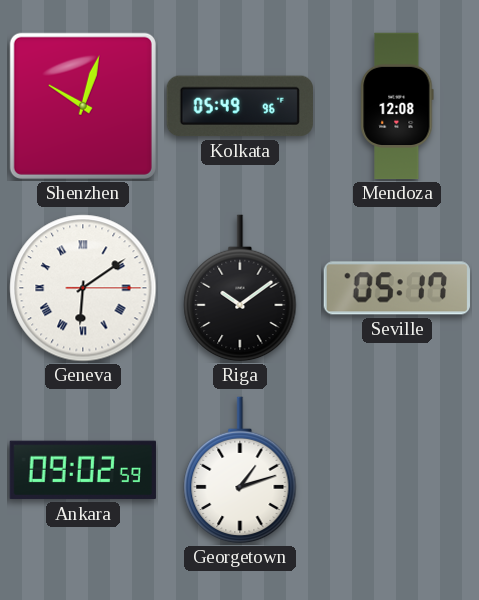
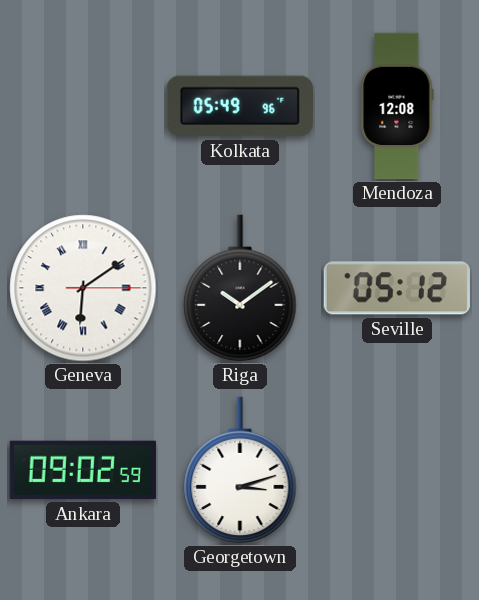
Shenzhen: 10:03 -> none (83, 106)
Seville: 05:17 -> 05:12 (397, 288)
Georgetown: 1:12 -> 3:12 (240, 470)
